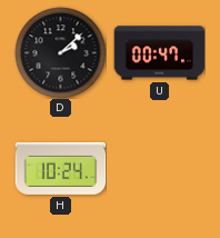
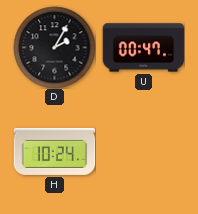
D: 2:08 -> 2:05 (54, 47)
